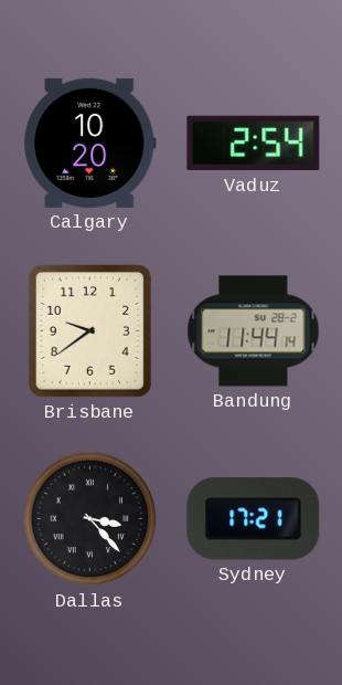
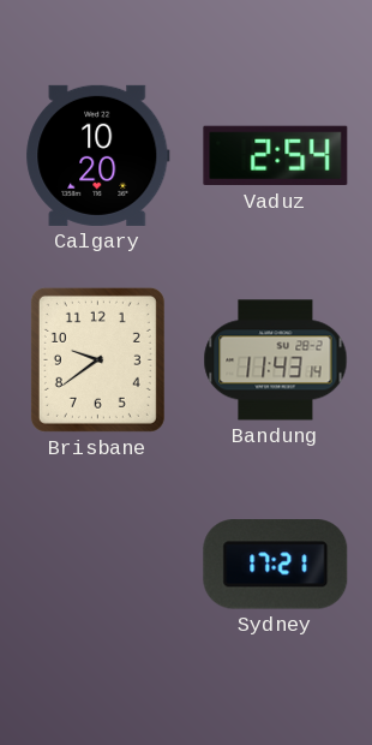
Bandung: 11:44 -> 11:43 (276, 360)
Dallas: 3:23 -> none (90, 519)
